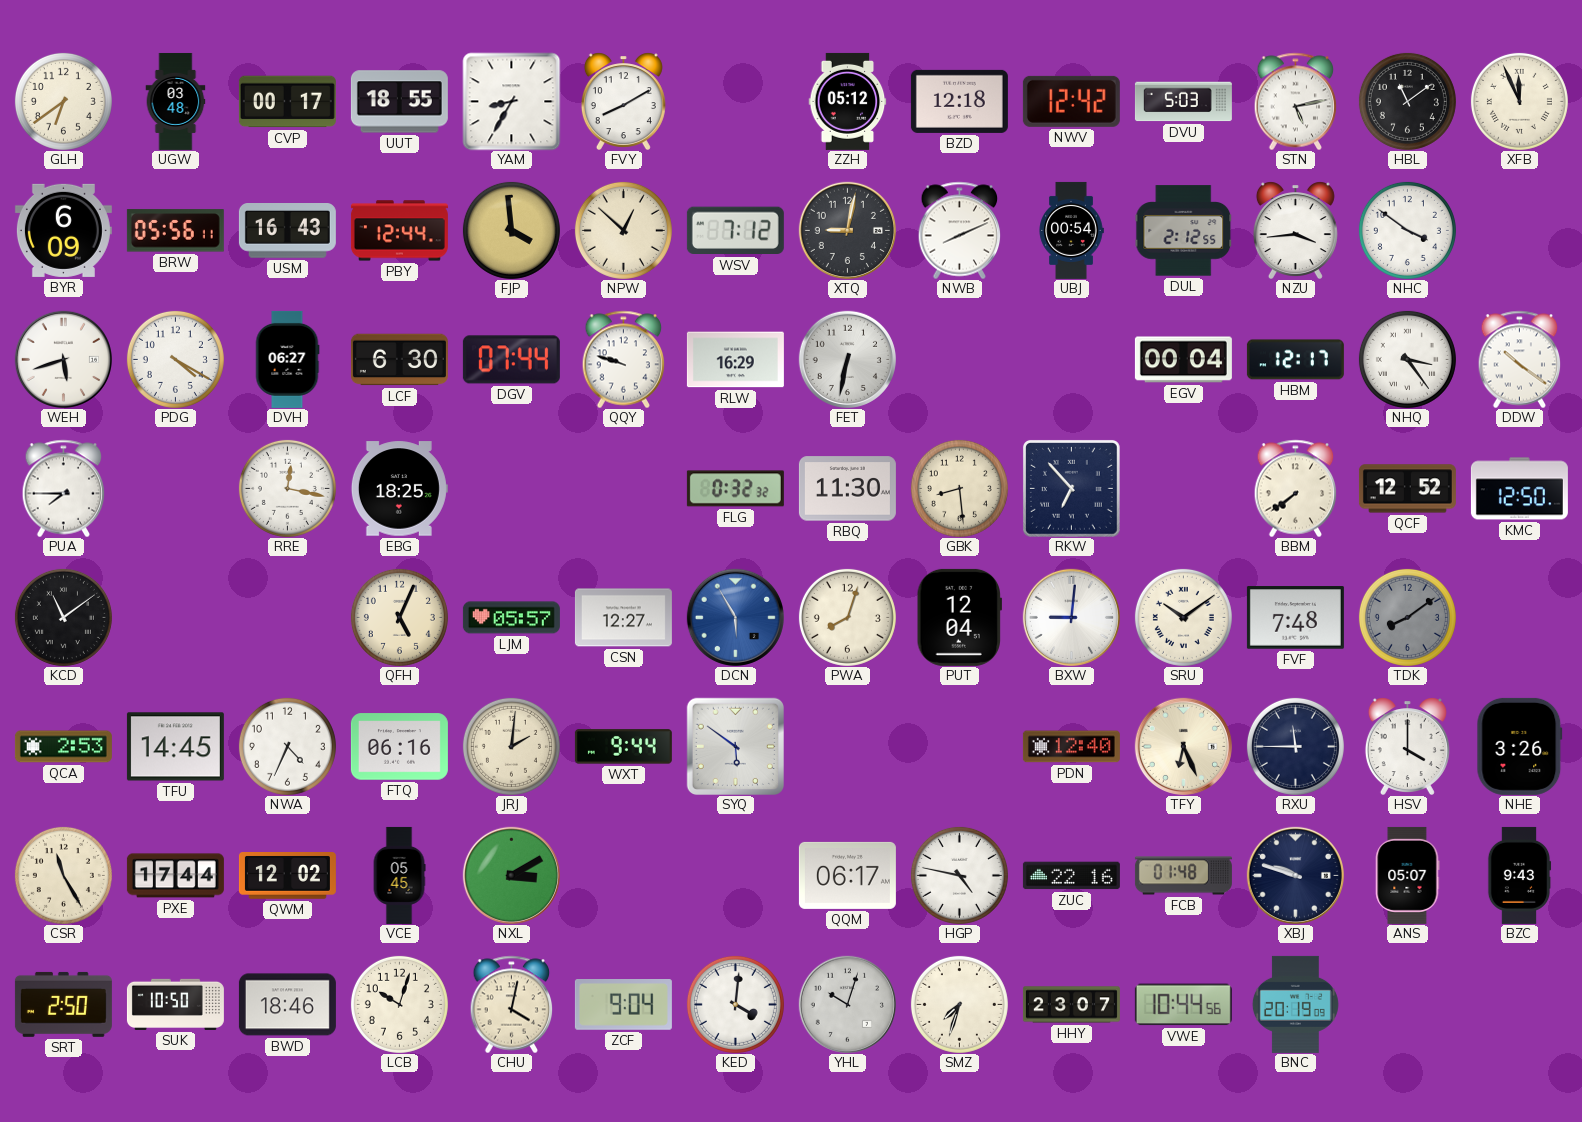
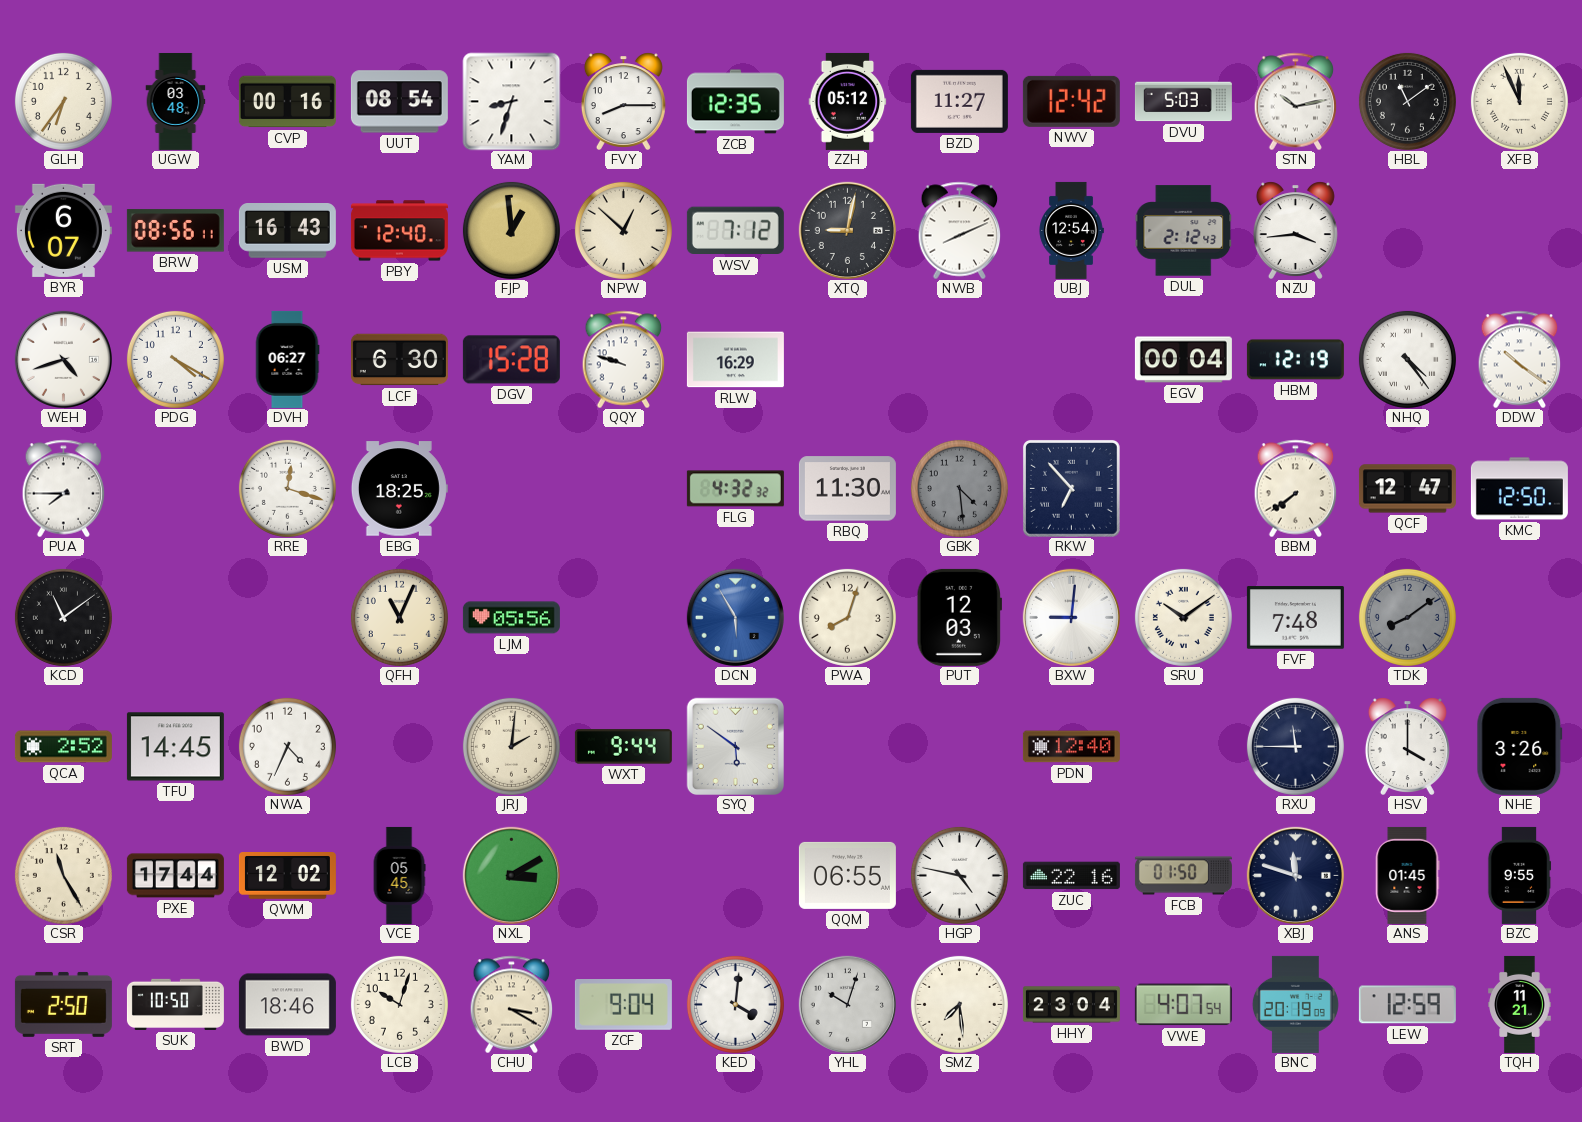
GLH: 6:39 -> 6:36 (63, 101)
CVP: 00:17 -> 00:16 (287, 102)
UUT: 18:55 -> 08:54 (399, 102)
YAM: 8:35 -> 8:33 (511, 101)
FVY: 8:10 -> 8:15 (623, 101)
ZCB: none -> 12:35 (735, 102)
BZD: 12:18 -> 11:27 (959, 101)
STN: 5:13 -> 10:13 (1296, 101)
BYR: 6:09 -> 6:07 (63, 230)
BRW: 05:56 -> 08:56 (175, 231)
PBY: 12:44 -> 12:40 (399, 231)
FJP: 3:59 -> 12:59 (511, 230)
UBJ: 00:54 -> 12:54 (1071, 230)
DUL: 2:12:55 -> 2:12:43 (1183, 231)
NHC: 3:51 -> none (1407, 230)
WEH: 5:42 -> 4:42 (63, 359)
DGV: 07:44 -> 15:28 (511, 360)
FET: 6:32 -> none (847, 359)
HBM: 12:17 -> 12:19 (1295, 360)
NHQ: 3:24 -> 4:24 (1407, 359)
RRE: 12:17 -> 12:18 (287, 488)
FLG: 0:32 -> 4:32 (735, 489)
GBK: 8:29 -> 4:29 (959, 488)
GBK dial: cream -> grey (959, 488)
QCF: 12:52 -> 12:47 (1407, 489)
QFH: 5:04 -> 11:04 (399, 617)
LJM: 05:57 -> 05:56 (511, 618)
CSN: 12:27 -> none (623, 618)
PUT: 12:04 -> 12:03 (959, 617)
QCA: 2:53 -> 2:52 (63, 747)
FTQ: 06:16 -> none (399, 747)
TFY: 6:26 -> none (1183, 746)
QQM: 06:17 -> 06:55 (847, 875)
FCB: 01:48 -> 01:50 (1183, 876)
XBJ: 9:48 -> 11:48 (1295, 875)
ANS: 05:07 -> 01:45 (1407, 875)
BZC: 9:43 -> 9:55 (1519, 875)
CHU: 4:02 -> 3:20 (512, 1004)
SMZ: 7:33 -> 7:29 (959, 1004)
HHY: 23:07 -> 23:04 (1071, 1005)
VWE: 10:44 -> 4:07 (1183, 1005)
LEW: none -> 12:59 (1407, 1005)
TQH: none -> 11:21 (1520, 1004)
